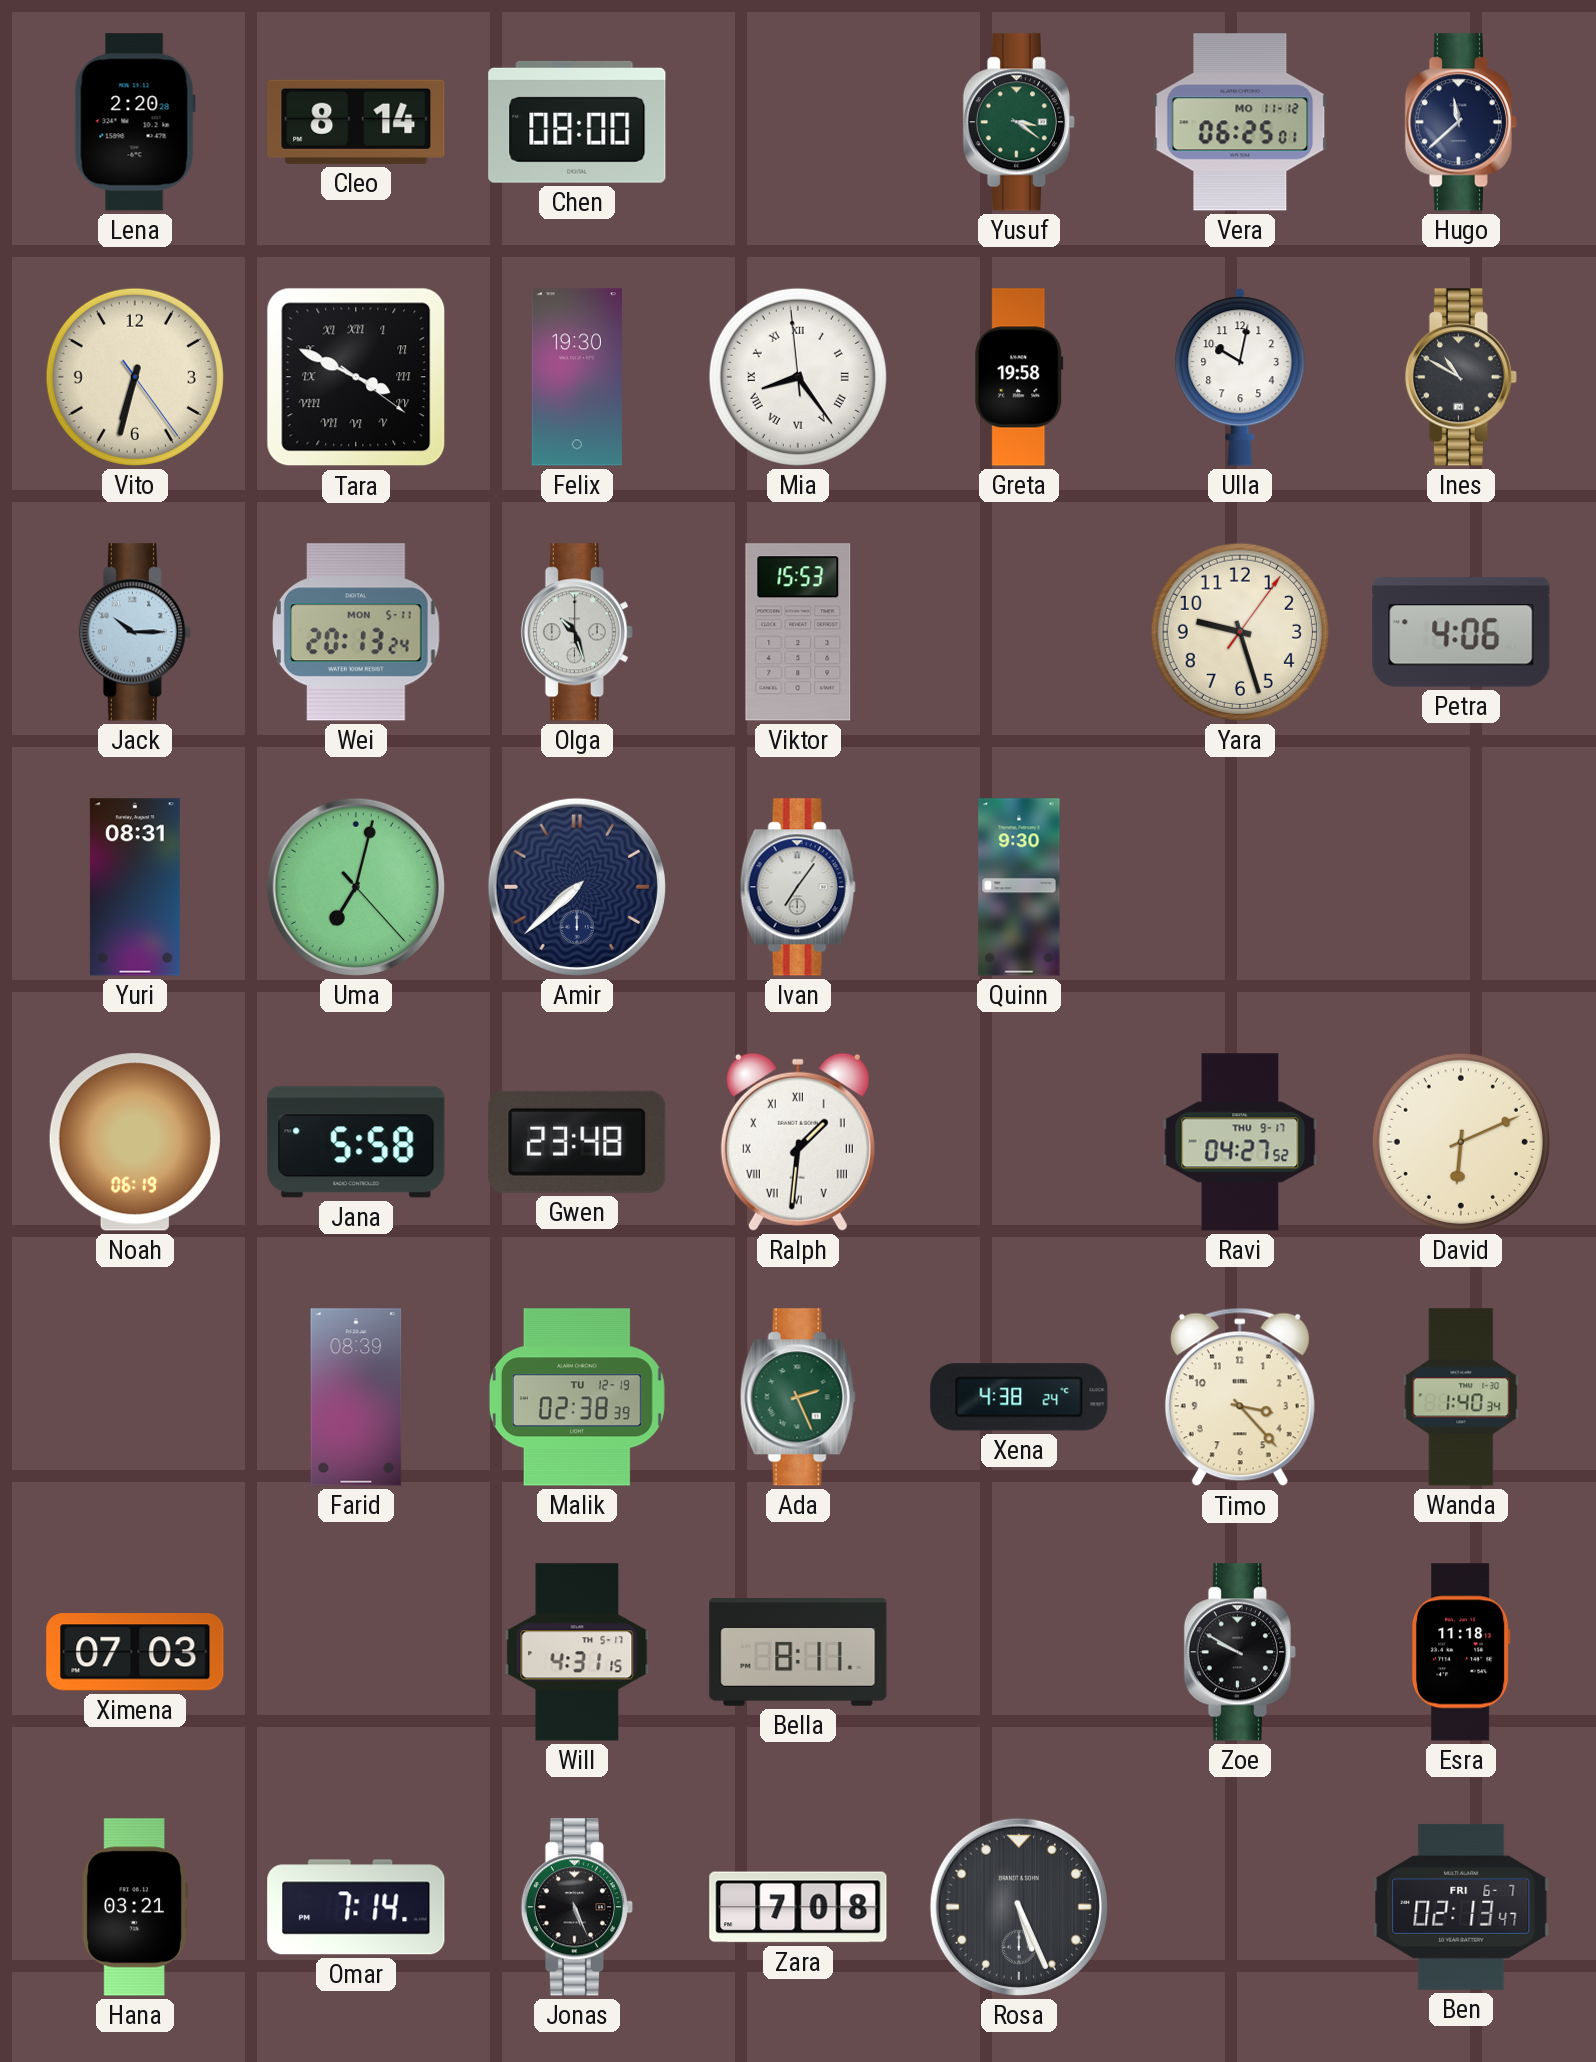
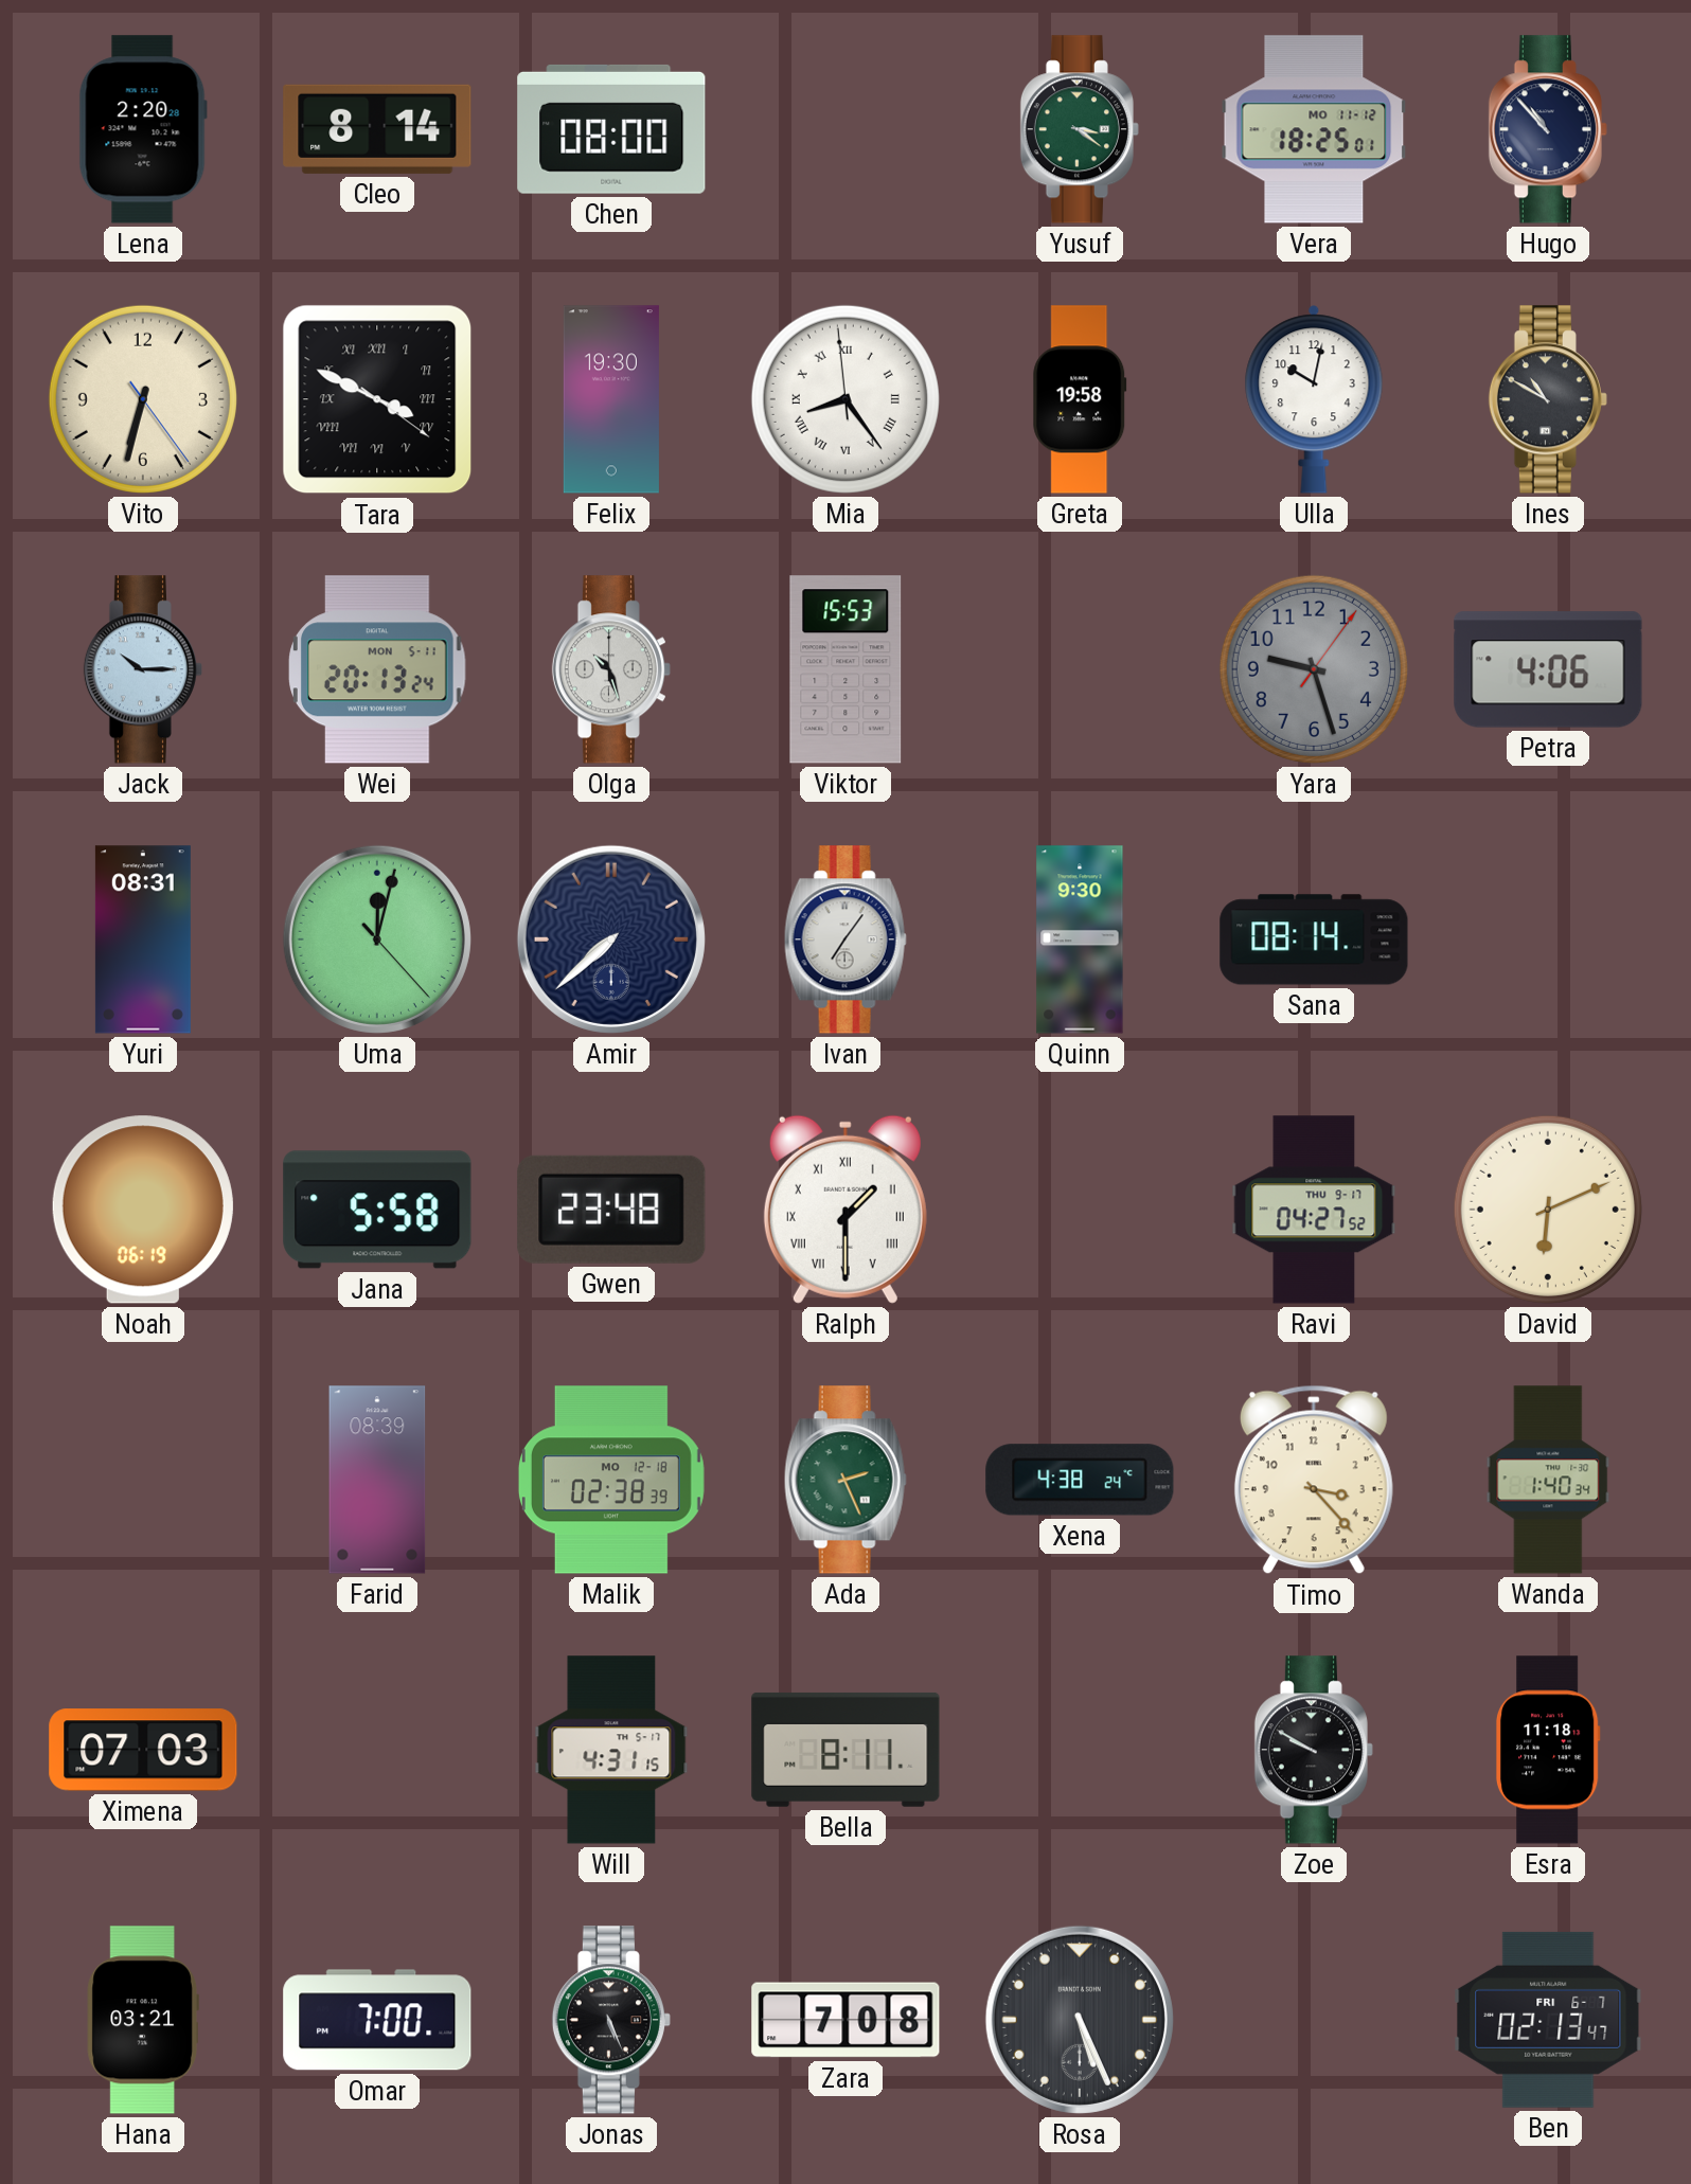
Vera: 06:25 -> 18:25 (1314, 129)
Hugo: 11:38 -> 10:53 (1548, 129)
Yara dial: cream -> grey (1314, 669)
Uma: 7:02 -> 12:02 (377, 939)
Sana: none -> 08:14 (1314, 939)
Ralph: 1:31 -> 1:30 (845, 1210)
Malik date: TU 12-19 -> MO 12-18 (611, 1480)
Omar: 7:14 -> 7:00 (377, 2020)
